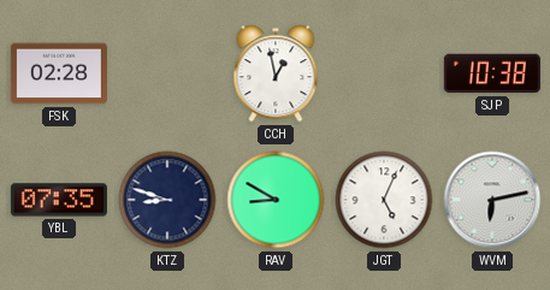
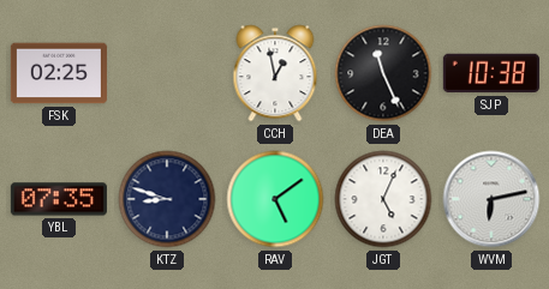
FSK: 02:28 -> 02:25 (59, 73)
DEA: none -> 11:26 (383, 73)
RAV: 8:50 -> 5:09 (275, 199)
